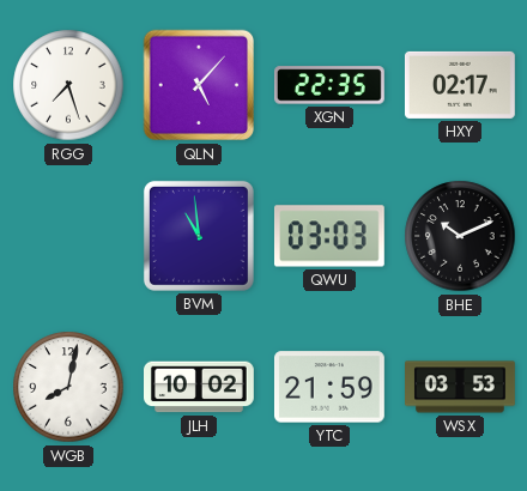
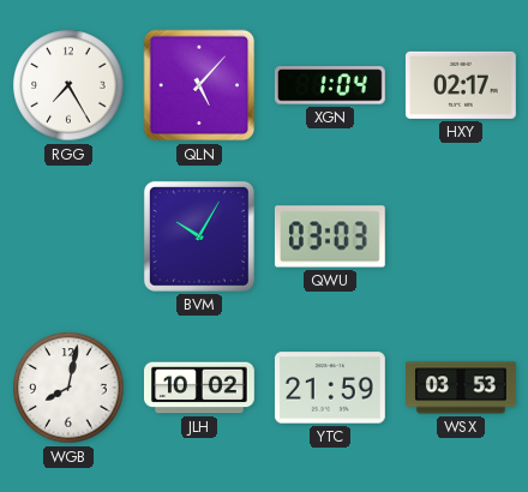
RGG: 7:27 -> 7:25 (68, 85)
XGN: 22:35 -> 1:04 (330, 85)
BVM: 10:59 -> 10:05 (199, 236)
BHE: 10:11 -> none (460, 236)
